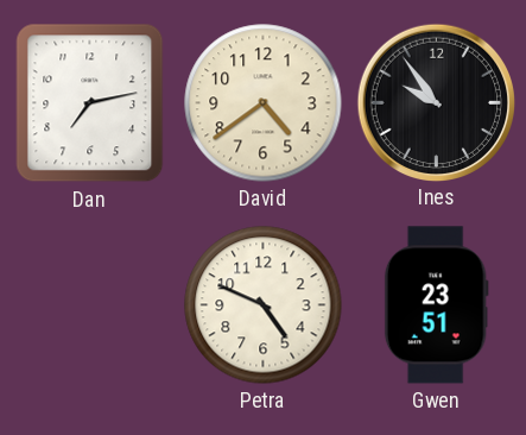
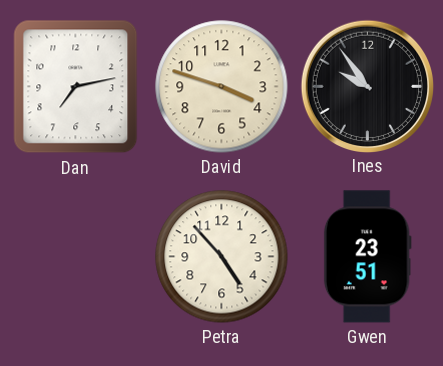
David: 4:39 -> 3:48 (222, 87)
Petra: 4:49 -> 4:53 (222, 257)
